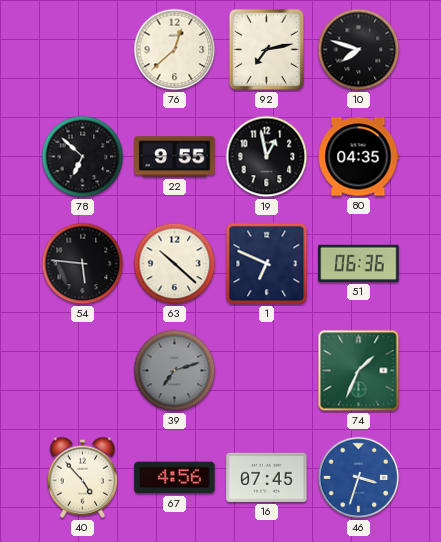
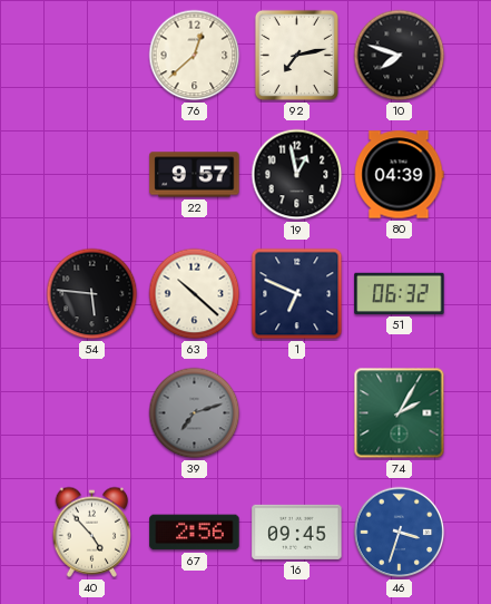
78: 6:52 -> none (83, 157)
22: 9:55 -> 9:57 (195, 175)
80: 04:35 -> 04:39 (399, 175)
51: 06:36 -> 06:32 (400, 293)
74: 1:34 -> 2:05 (400, 413)
67: 4:56 -> 2:56 (195, 533)
16: 07:45 -> 09:45 (297, 532)
